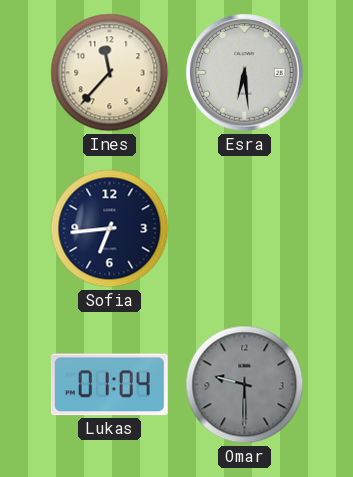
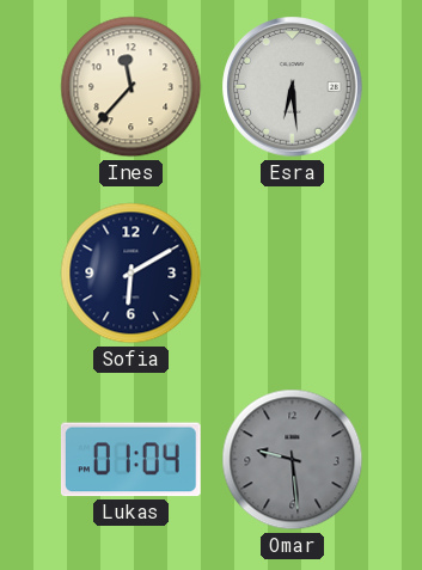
Sofia: 6:44 -> 6:10 (132, 274)
Omar: 9:30 -> 9:29 (293, 460)
